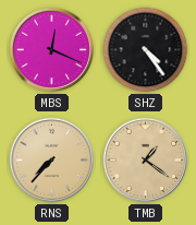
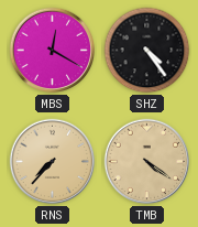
MBS: 12:19 -> 12:20 (53, 51)
TMB: 1:21 -> 4:21 (147, 162)
